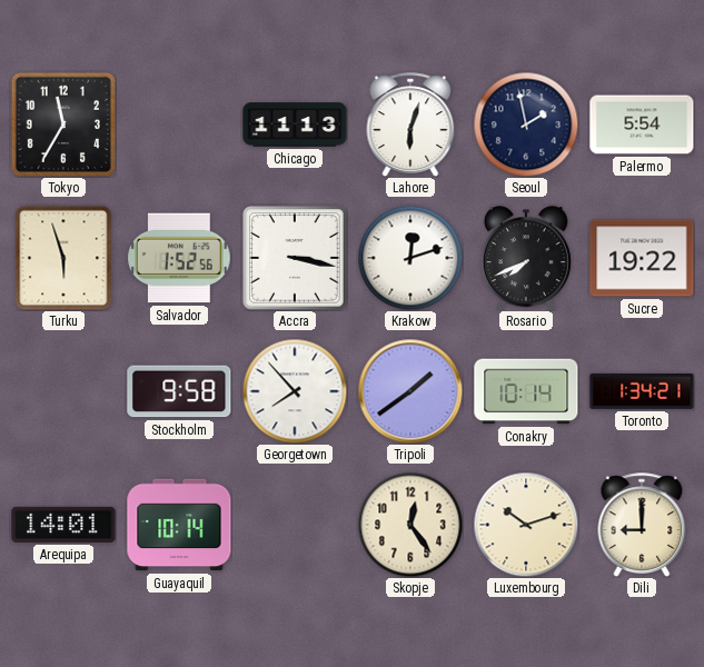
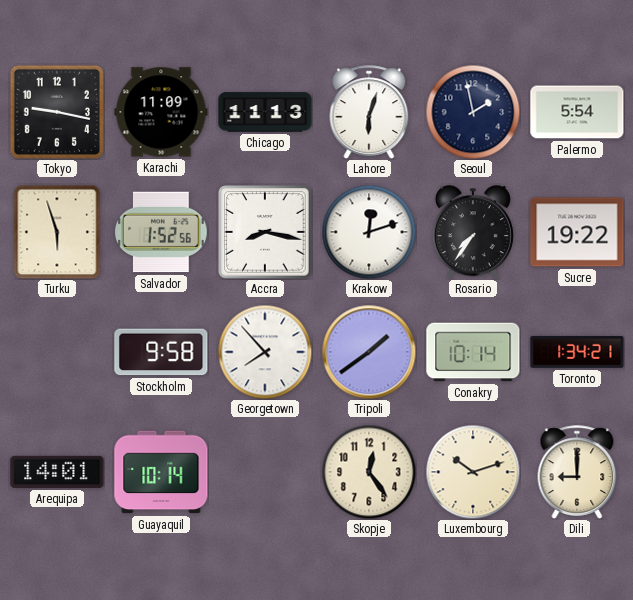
Tokyo: 11:35 -> 9:17 (57, 112)
Karachi: none -> 11:09 (161, 112)
Accra: 3:17 -> 8:17 (265, 232)
Rosario: 7:41 -> 7:36 (473, 232)
